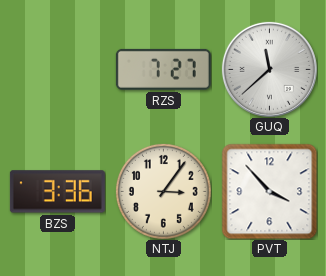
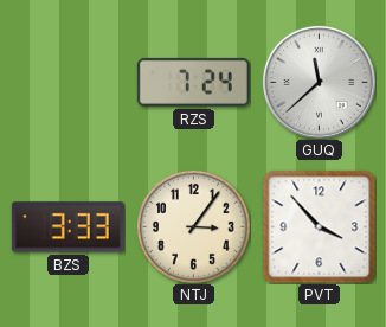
RZS: 7:27 -> 7:24 (193, 82)
BZS: 3:36 -> 3:33 (67, 227)
